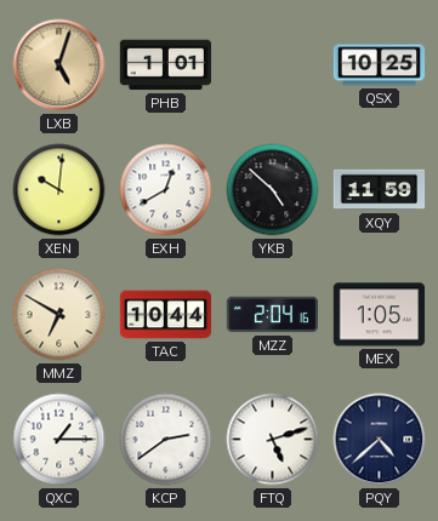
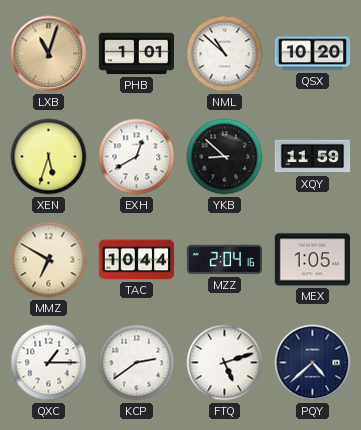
LXB: 5:03 -> 11:03 (49, 54)
NML: none -> 10:52 (225, 54)
QSX: 10:25 -> 10:20 (313, 54)
XEN: 10:01 -> 5:33 (49, 157)
YKB: 4:52 -> 8:52 (225, 157)
